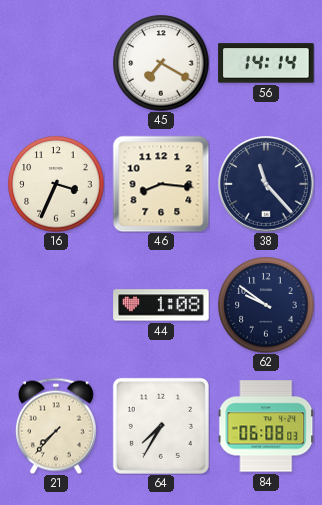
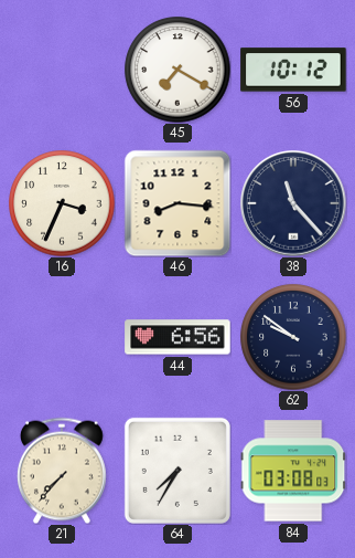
56: 14:14 -> 10:12 (293, 70)
44: 1:08 -> 6:56 (177, 337)
84: 06:08 -> 03:08 (293, 471)
